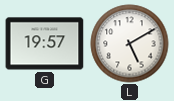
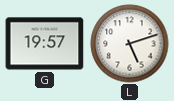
L: 5:10 -> 5:12 (130, 44)
